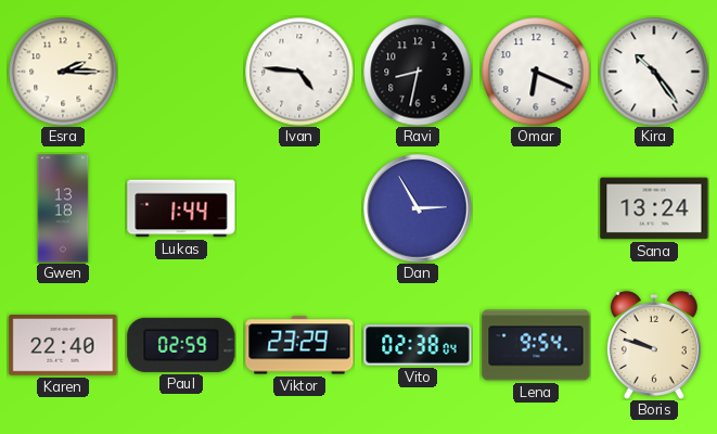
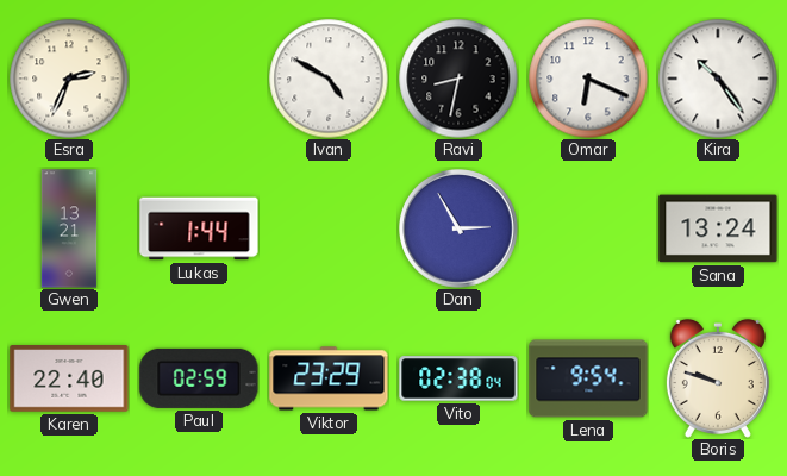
Esra: 2:15 -> 2:34 (69, 79)
Ivan: 4:46 -> 4:50 (329, 79)
Gwen: 13:18 -> 13:21 (69, 228)
